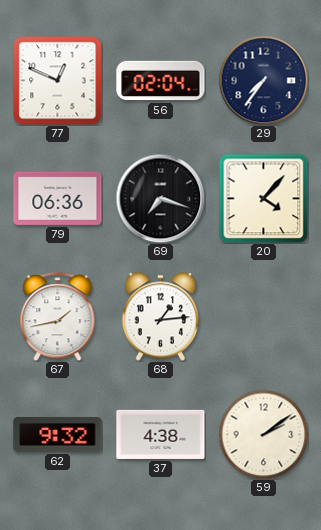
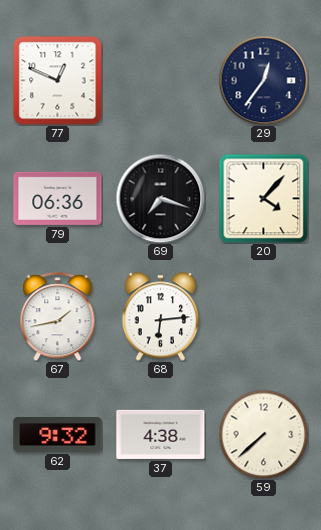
56: 02:04 -> none (161, 81)
29: 7:36 -> 12:36 (263, 80)
68: 1:14 -> 6:14 (161, 317)
59: 2:09 -> 7:38 (263, 434)
